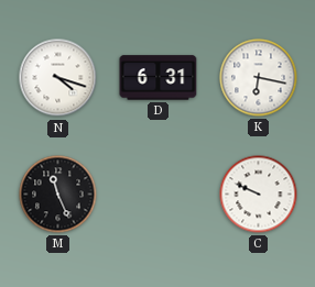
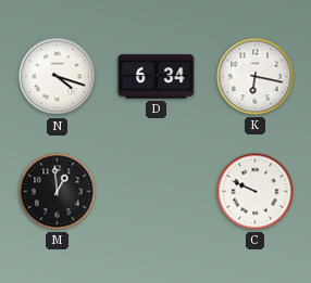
D: 6:31 -> 6:34 (157, 77)
M: 11:26 -> 12:59 (58, 192)
